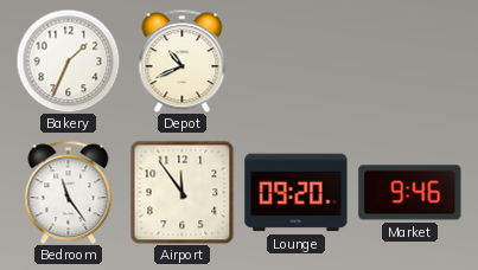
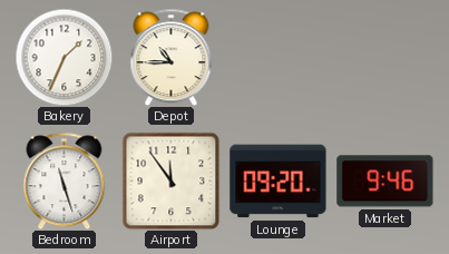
Depot: 10:41 -> 10:45 (172, 57)
Bedroom: 11:24 -> 11:27 (65, 180)
